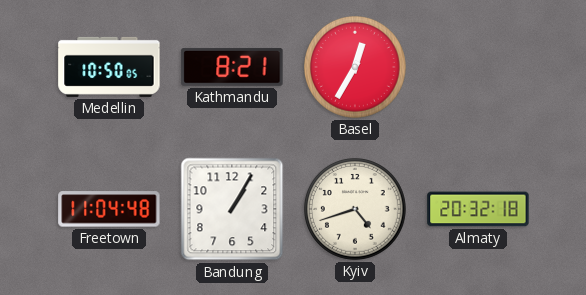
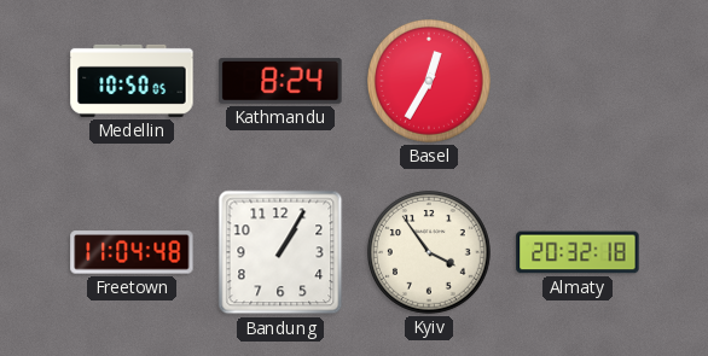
Kathmandu: 8:21 -> 8:24 (280, 81)
Kyiv: 4:42 -> 3:54 (430, 253)
